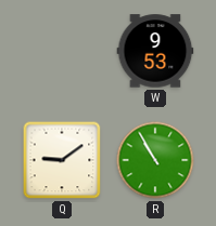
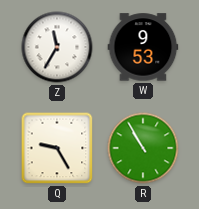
Z: none -> 11:35 (57, 47)
Q: 9:09 -> 9:25 (57, 148)
